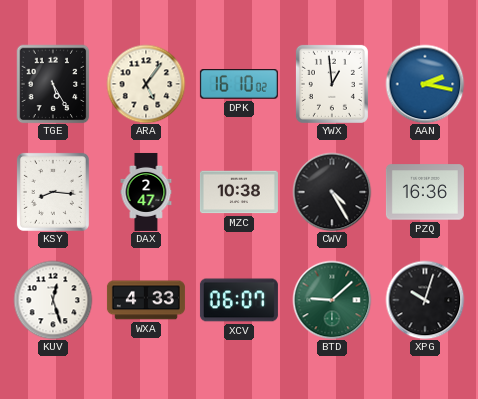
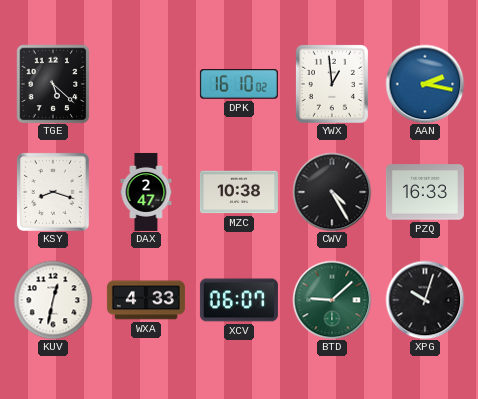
TGE: 5:25 -> 5:22 (53, 84)
ARA: 5:06 -> none (146, 84)
KSY: 8:16 -> 8:18 (53, 192)
PZQ: 16:36 -> 16:33 (425, 192)
KUV: 12:27 -> 12:32 (53, 300)
